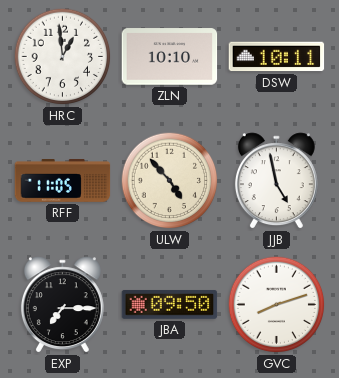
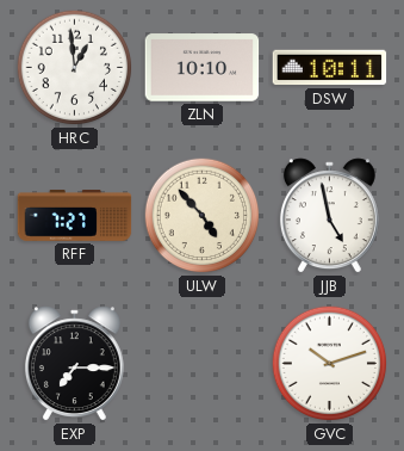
RFF: 11:05 -> 7:27 (75, 216)
JBA: 09:50 -> none (170, 305)
GVC: 8:12 -> 10:12 (330, 364)
